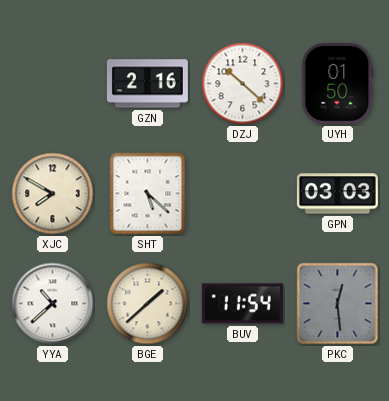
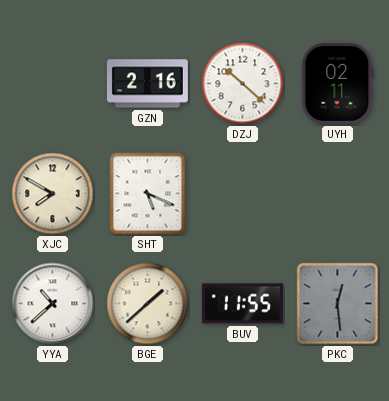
UYH: 01:50 -> 02:11 (338, 83)
SHT: 5:22 -> 5:19 (148, 194)
GPN: 03:03 -> none (337, 194)
BUV: 11:54 -> 11:55 (242, 304)
